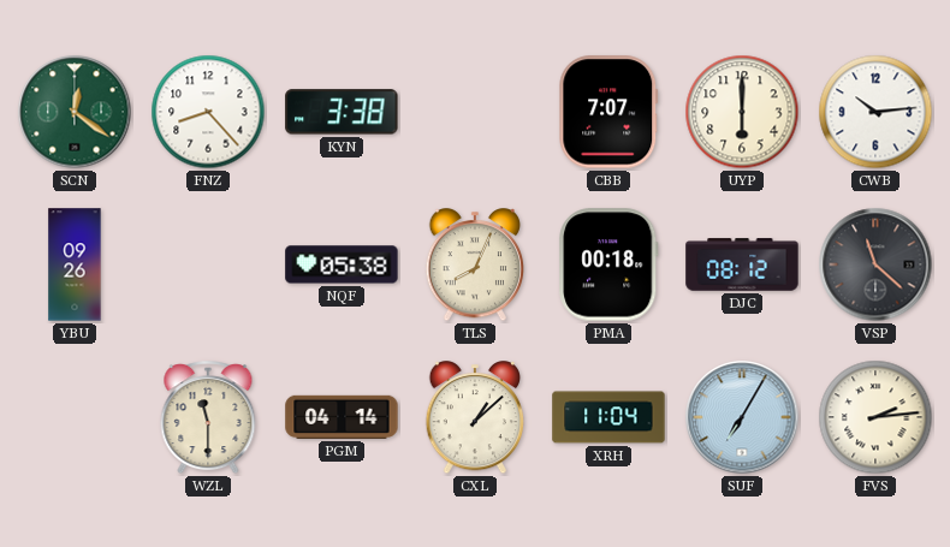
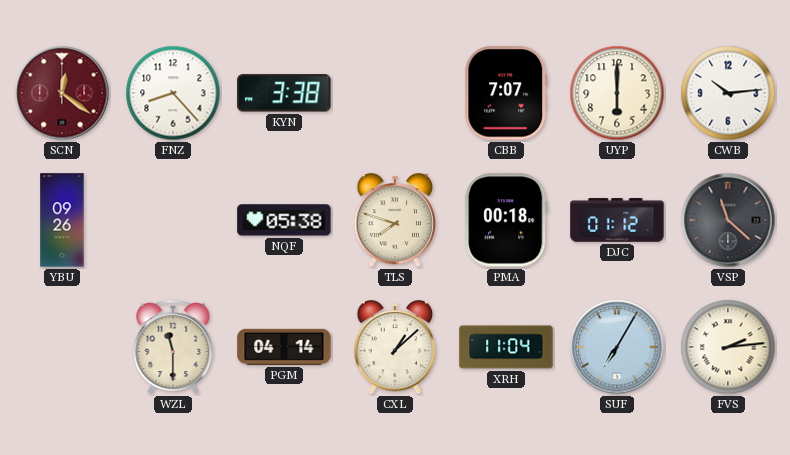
SCN dial: green -> burgundy (62, 93)
TLS: 8:04 -> 7:48 (395, 221)
DJC: 08:12 -> 01:12 (617, 220)
